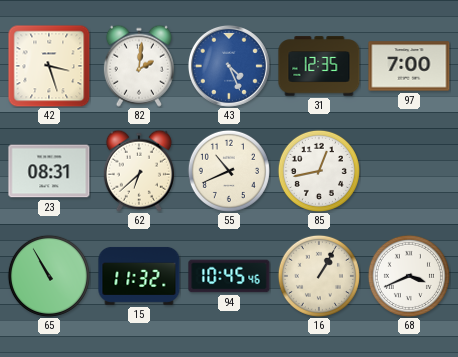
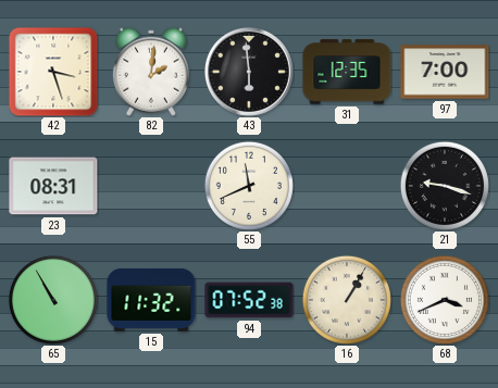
43: 4:26 -> 5:59 (249, 72)
43 dial: blue -> black (249, 72)
62: 6:38 -> none (139, 171)
55: 10:41 -> 11:41 (249, 186)
85: 12:43 -> none (319, 171)
21: none -> 9:18 (445, 186)
94: 10:45 -> 07:52 (249, 300)
